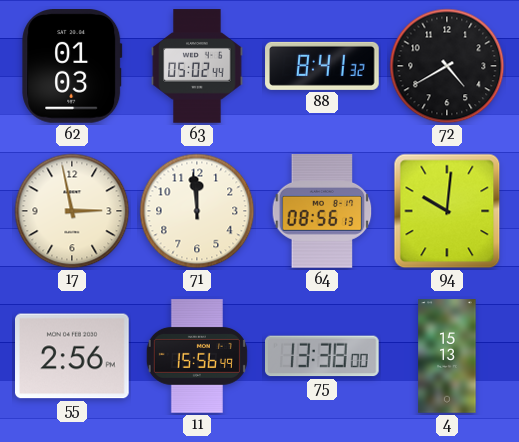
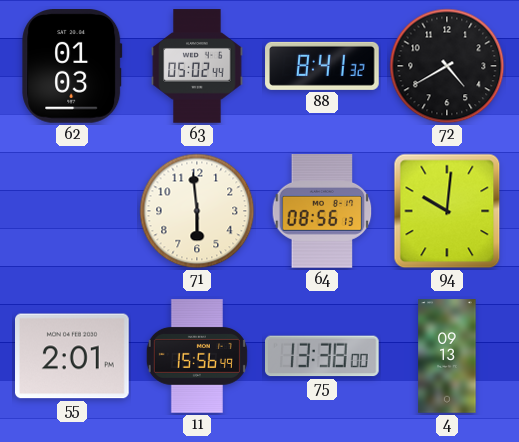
17: 2:58 -> none (72, 211)
71: 11:59 -> 5:59 (197, 211)
55: 2:56 -> 2:01 (73, 356)
4: 15:13 -> 09:13 (447, 356)
